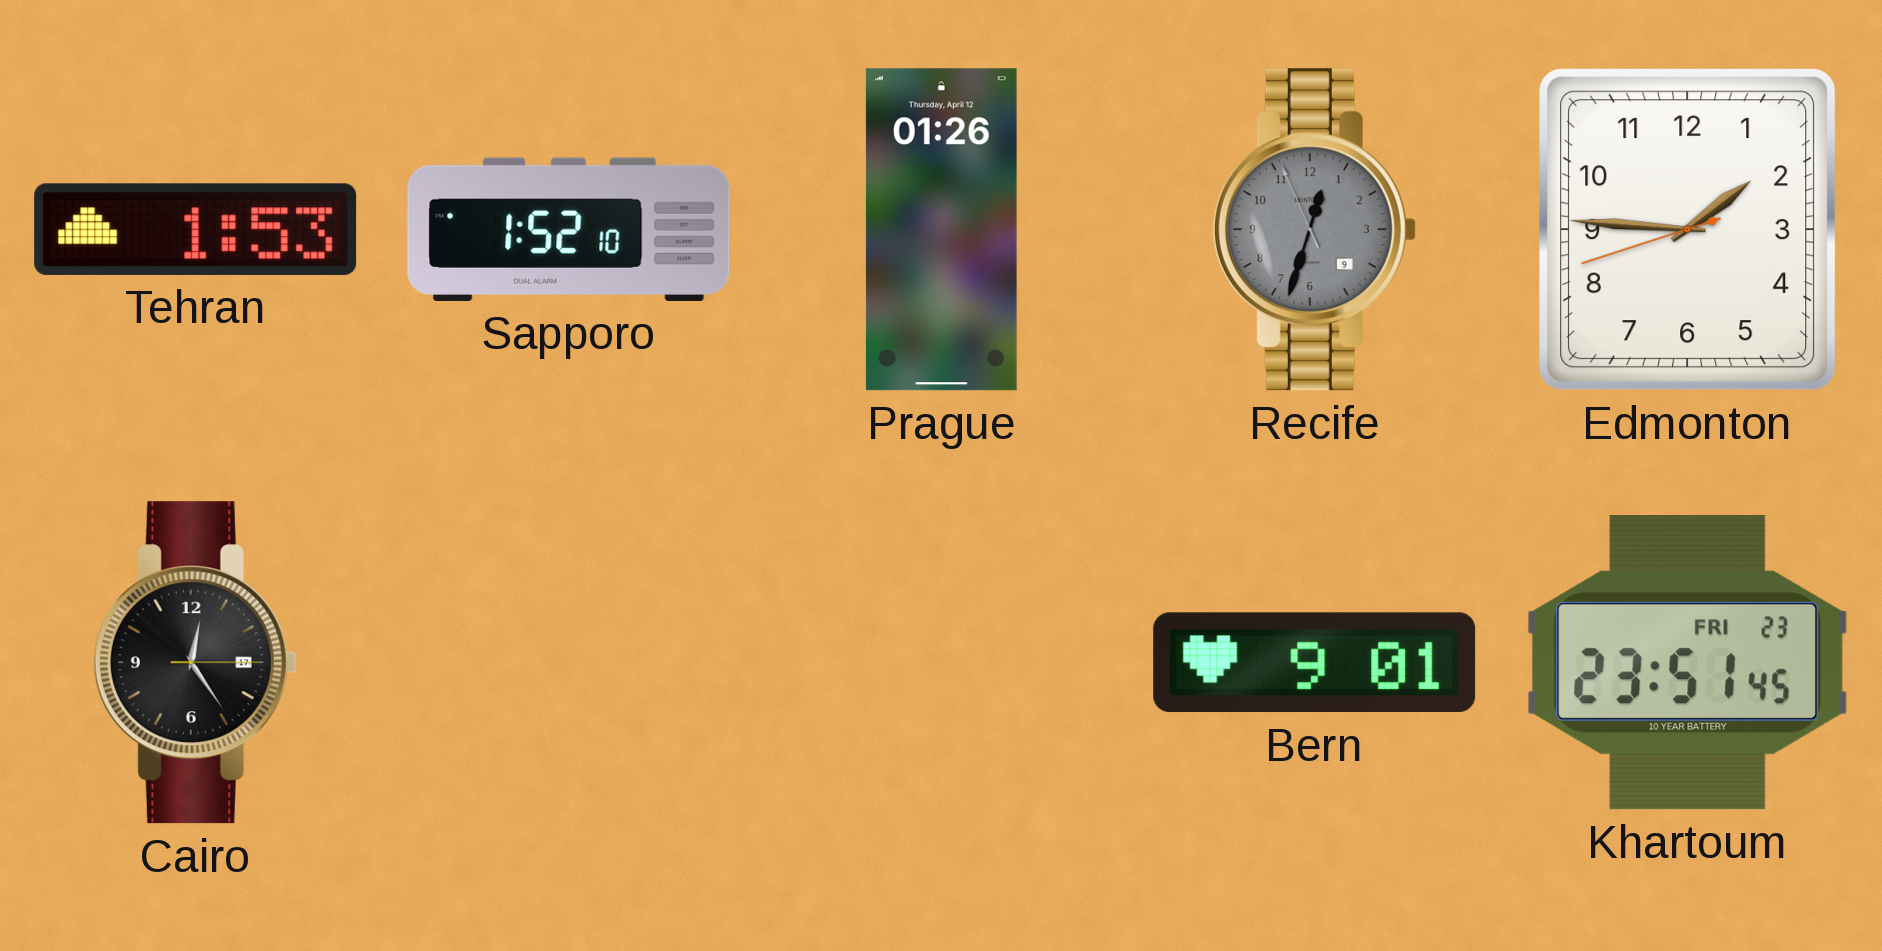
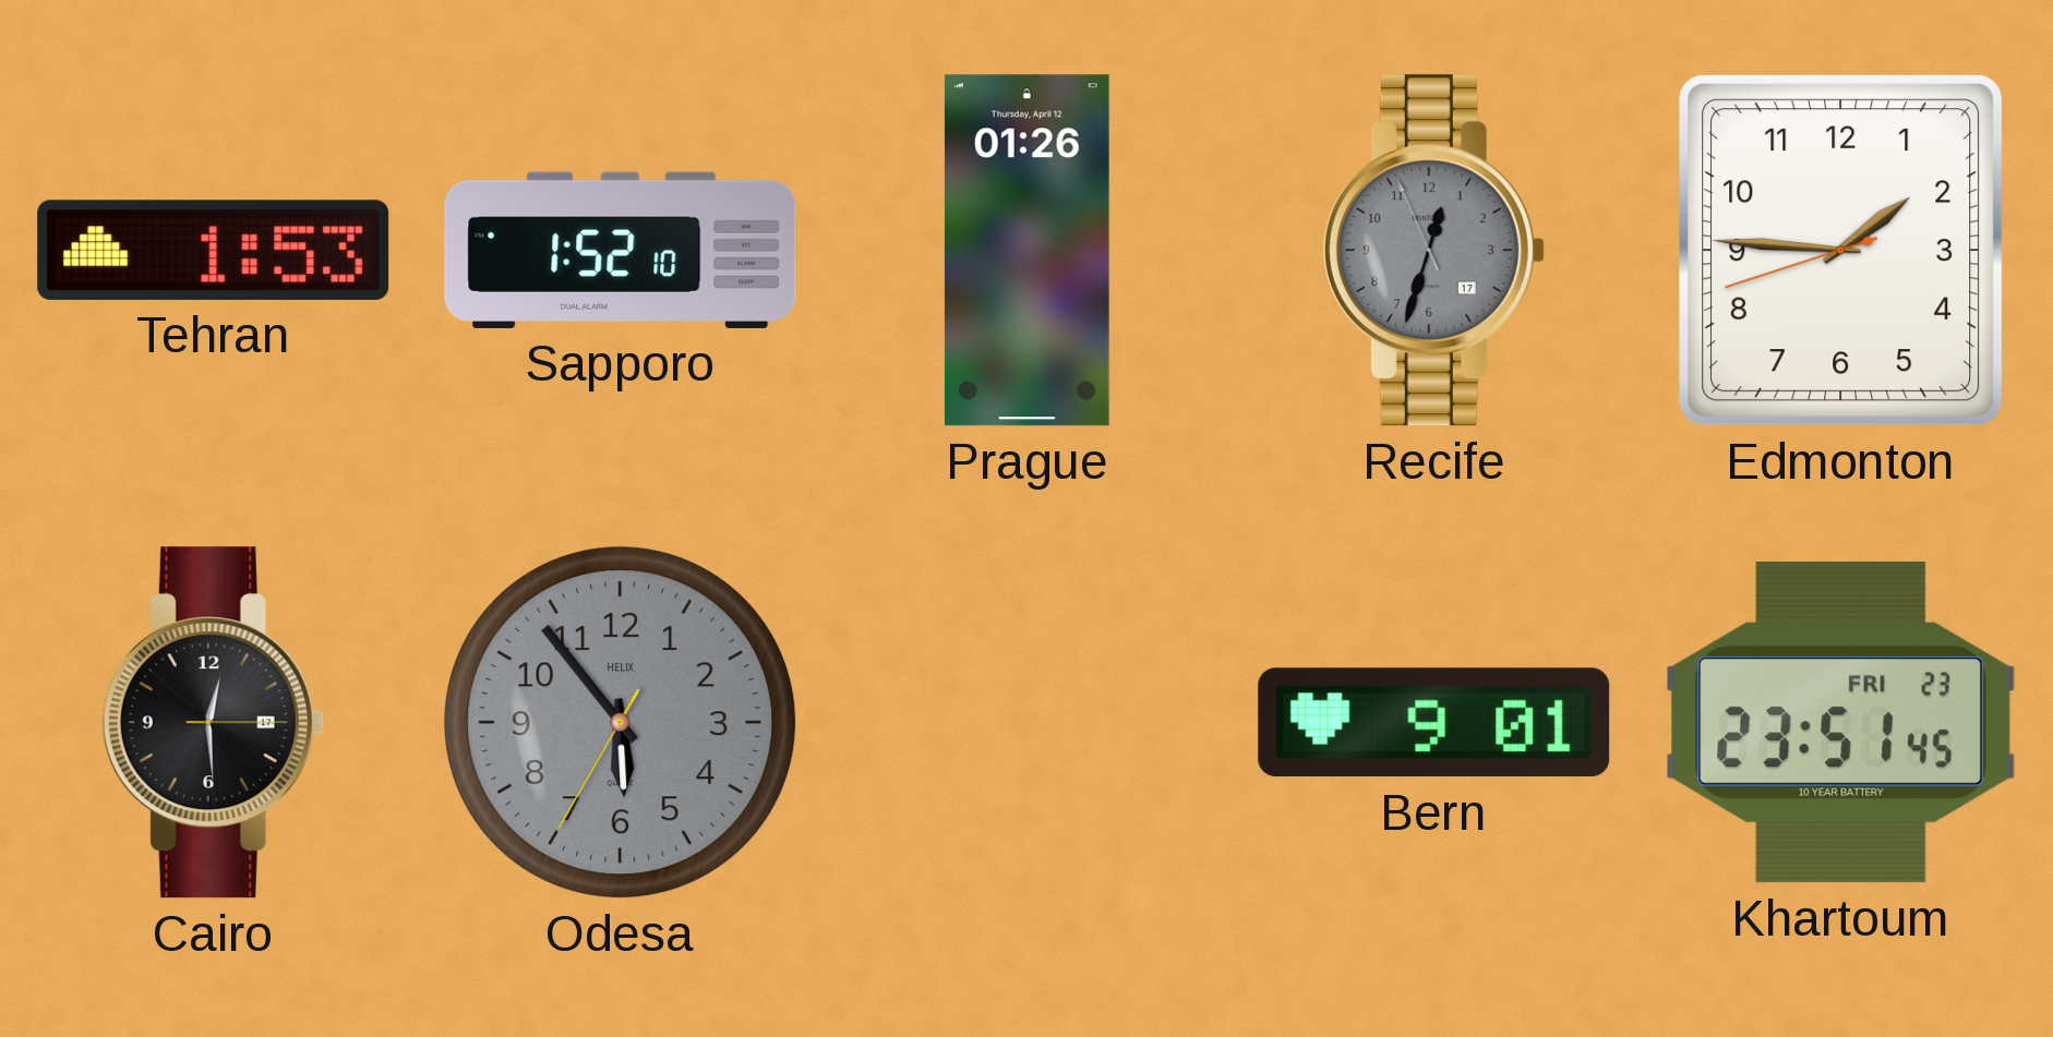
Recife date: 9 -> 17 (1433, 251)
Cairo: 12:24 -> 12:29 (213, 723)
Odesa: none -> 5:53 (621, 723)
